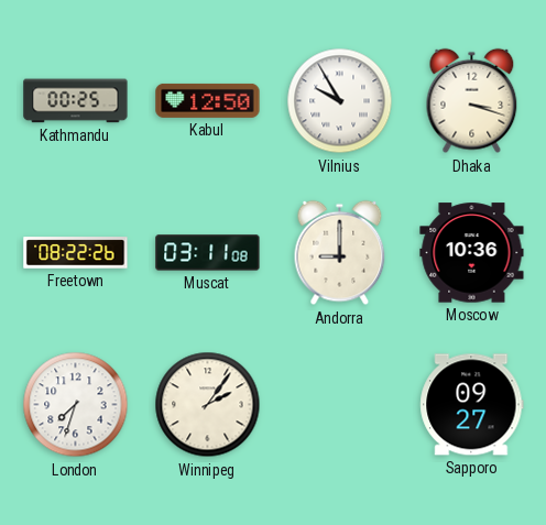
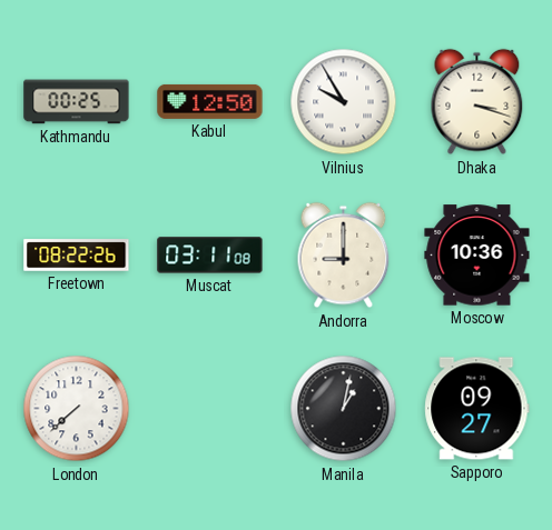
London: 7:33 -> 7:38 (77, 409)
Winnipeg: 2:06 -> none (208, 405)
Manila: none -> 1:02 (344, 409)
